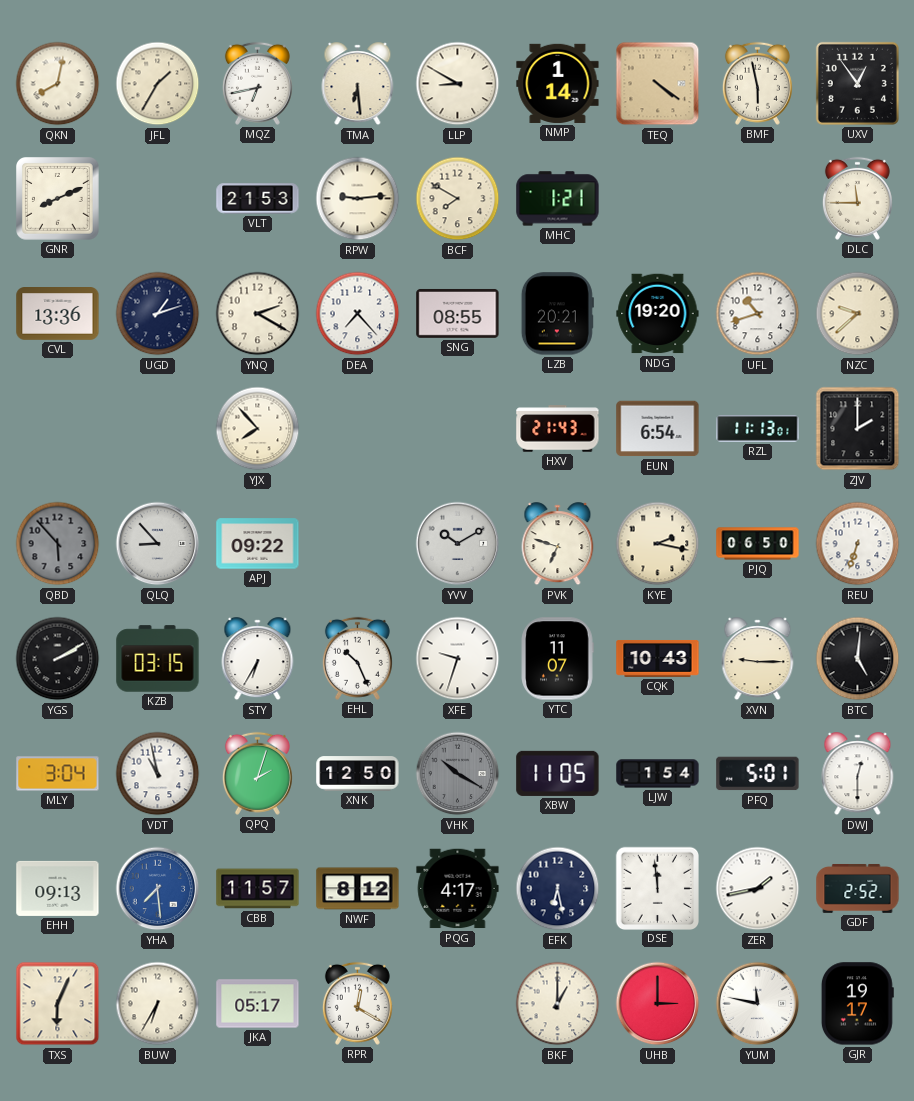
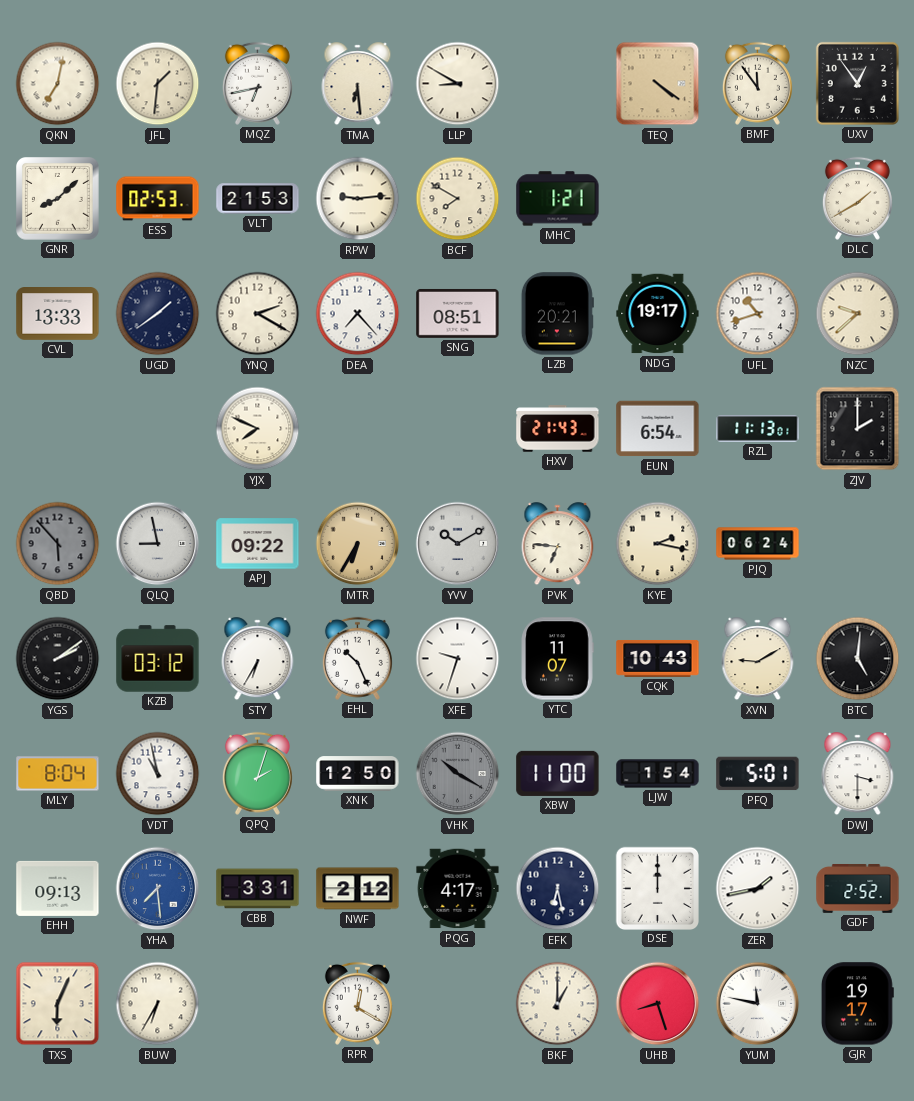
QKN: 8:02 -> 7:02 (58, 84)
JFL: 1:35 -> 1:31 (158, 84)
NMP: 1:14 -> none (558, 83)
BMF: 5:58 -> 11:54 (757, 83)
GNR: 8:11 -> 8:08 (58, 199)
ESS: none -> 02:53 (158, 199)
DLC: 11:45 -> 1:40 (857, 198)
CVL: 13:36 -> 13:33 (58, 314)
UGD: 1:12 -> 1:39 (158, 314)
SNG: 08:55 -> 08:51 (458, 313)
NDG: 19:20 -> 19:17 (658, 314)
YJX: 7:53 -> 7:49 (258, 429)
QLQ: 8:53 -> 8:58 (158, 544)
MTR: none -> 6:35 (358, 544)
PVK: 6:48 -> 6:46 (558, 544)
PJQ: 06:50 -> 06:24 (758, 544)
REU: 6:33 -> none (858, 544)
YGS: 2:10 -> 2:09 (58, 659)
KZB: 03:15 -> 03:12 (158, 659)
XVN: 9:15 -> 9:10 (758, 659)
MLY: 3:04 -> 8:04 (58, 774)
XBW: 11:05 -> 11:00 (558, 773)
DWJ: 12:30 -> 3:30 (858, 774)
CBB: 11:57 -> 3:31 (258, 889)
NWF: 8:12 -> 2:12 (358, 889)
DSE: 11:59 -> 12:00 (657, 888)
JKA: 05:17 -> none (258, 1004)
UHB: 3:00 -> 8:27 (658, 1004)
